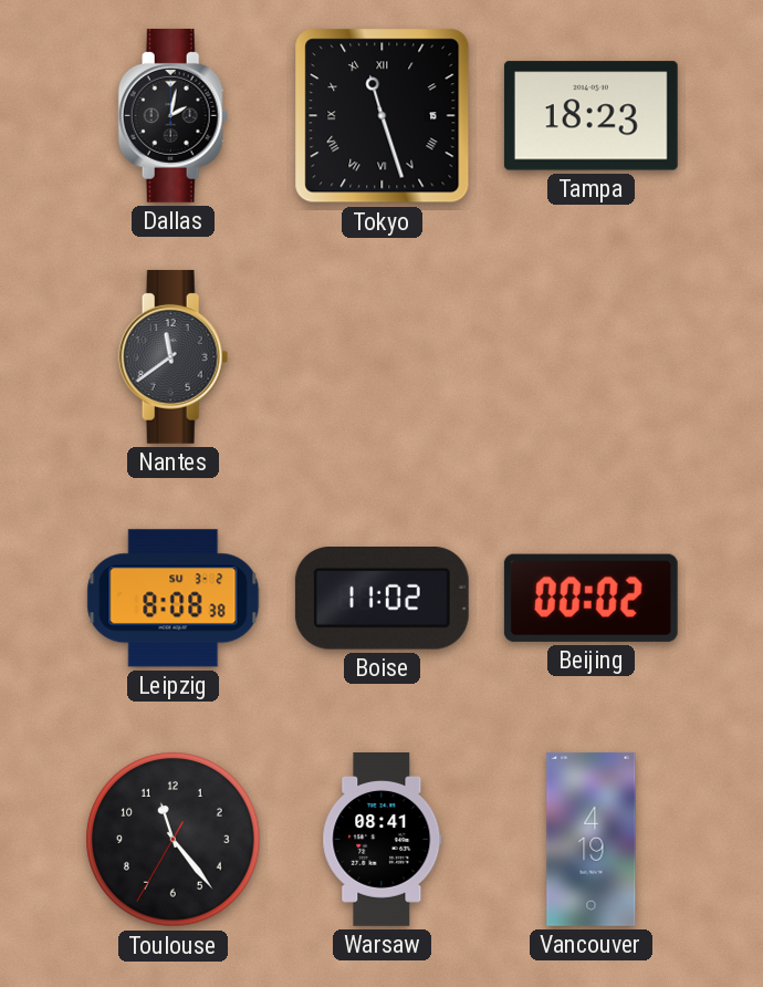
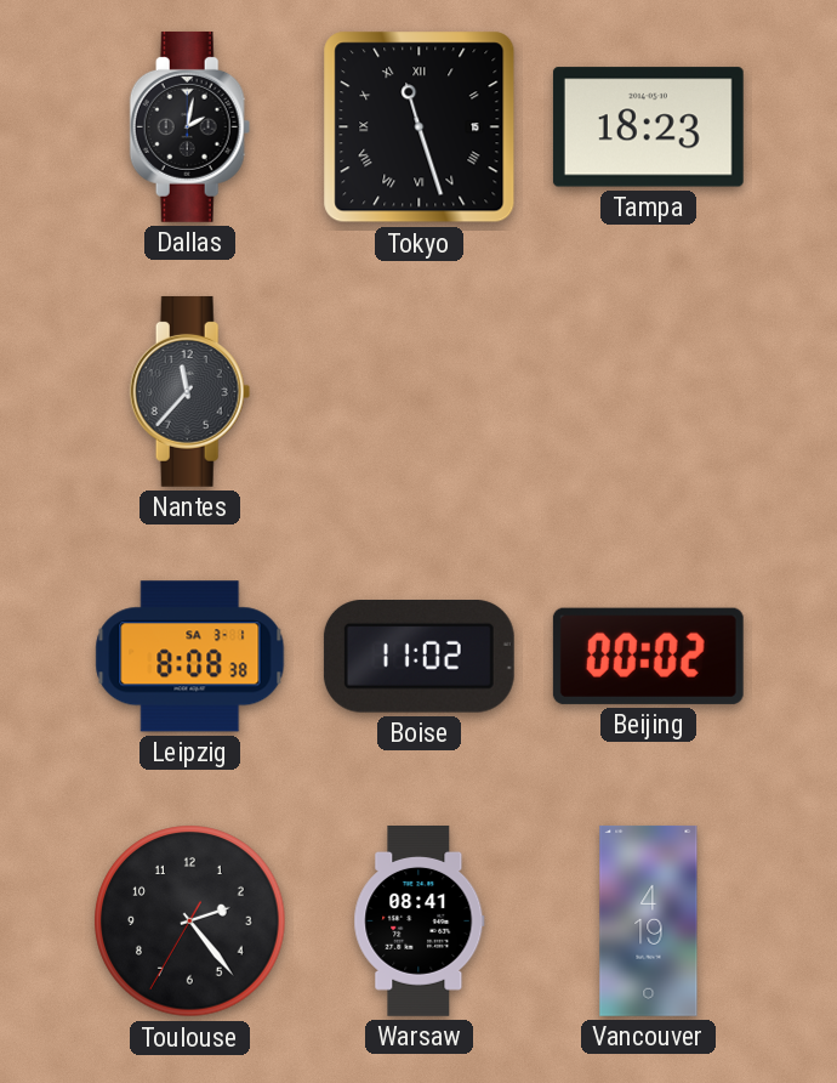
Nantes: 11:39 -> 11:37 (190, 391)
Leipzig date: SU 3-2 -> SA 3-1 (190, 657)
Toulouse: 11:23 -> 2:23 (190, 922)
